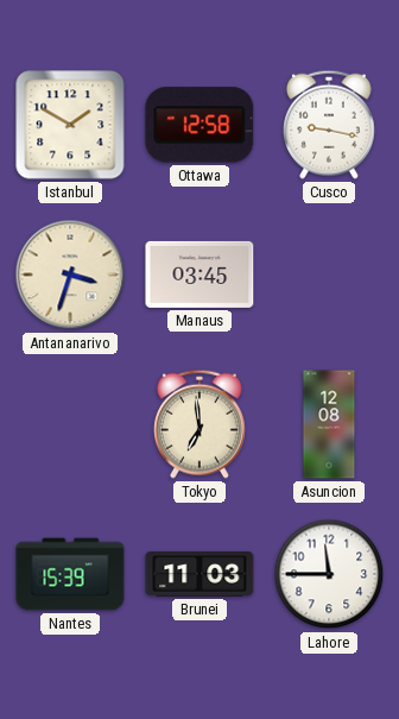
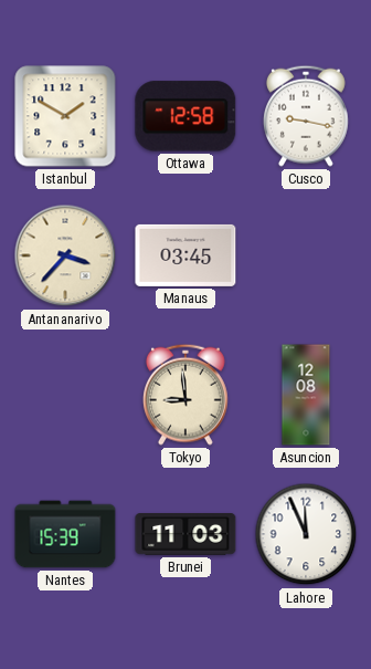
Antananarivo: 3:33 -> 3:37 (65, 255)
Tokyo: 6:59 -> 8:59 (185, 395)
Lahore: 11:45 -> 11:56 (306, 534)
